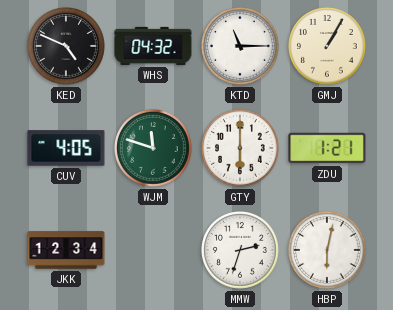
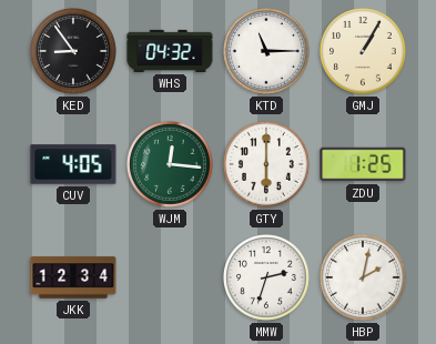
KED: 4:49 -> 8:54 (74, 52)
WJM: 11:48 -> 12:16 (171, 165)
ZDU: 1:21 -> 1:25 (363, 164)
HBP: 6:02 -> 2:02 (364, 279)
